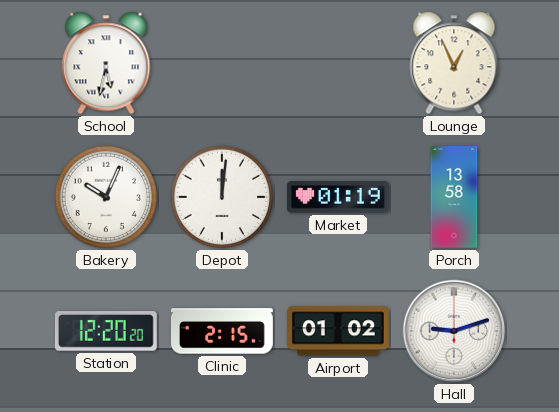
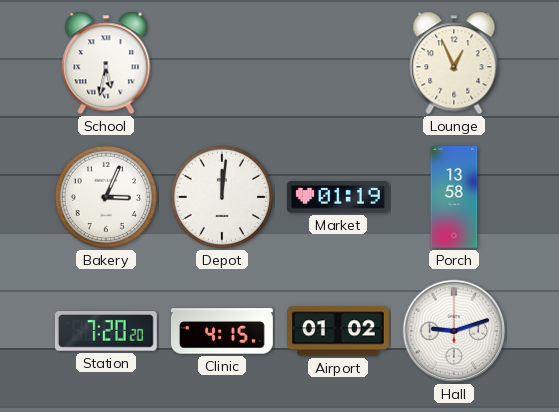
Bakery: 10:04 -> 3:04 (106, 197)
Station: 12:20 -> 7:20 (106, 331)
Clinic: 2:15 -> 4:15 (222, 331)
